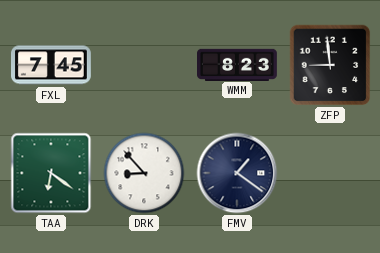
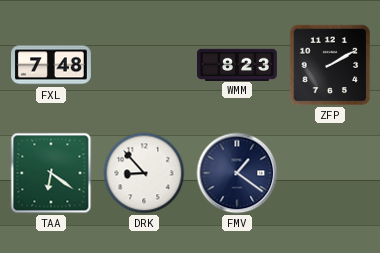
FXL: 7:45 -> 7:48 (52, 65)
ZFP: 8:59 -> 2:10 (330, 65)
